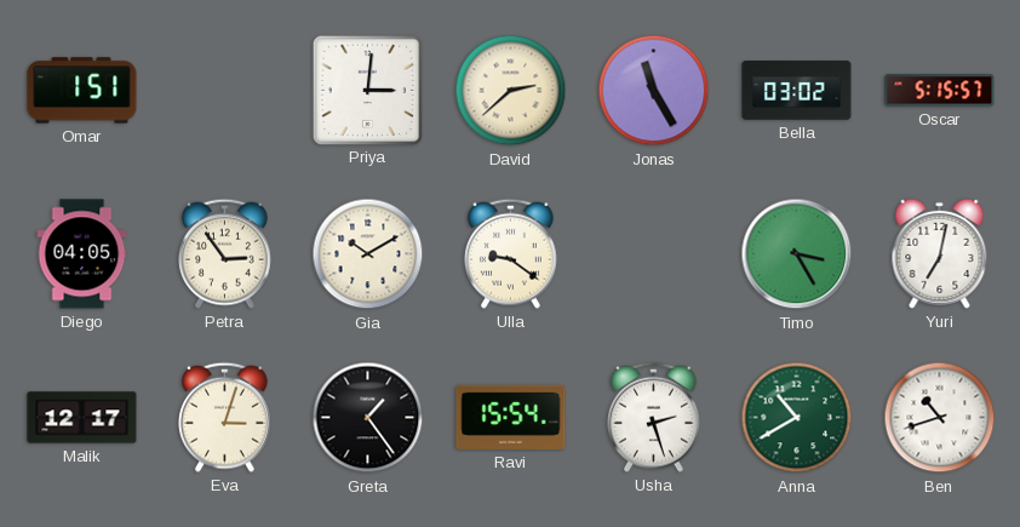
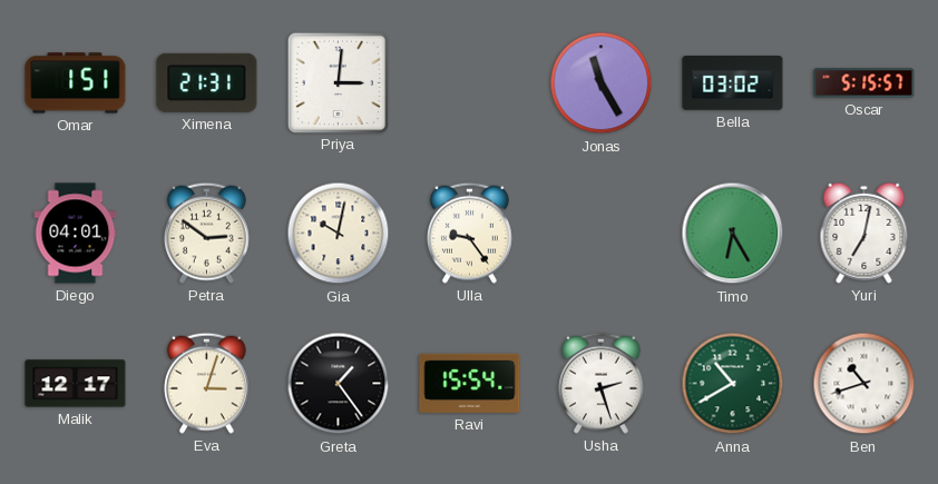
Ximena: none -> 21:31 (207, 82)
David: 2:38 -> none (511, 91)
Diego: 04:05 -> 04:01 (76, 234)
Petra: 2:54 -> 2:51 (207, 233)
Gia: 10:10 -> 10:02 (339, 234)
Ulla: 9:21 -> 9:24 (470, 233)
Timo: 3:25 -> 6:25 (733, 234)
